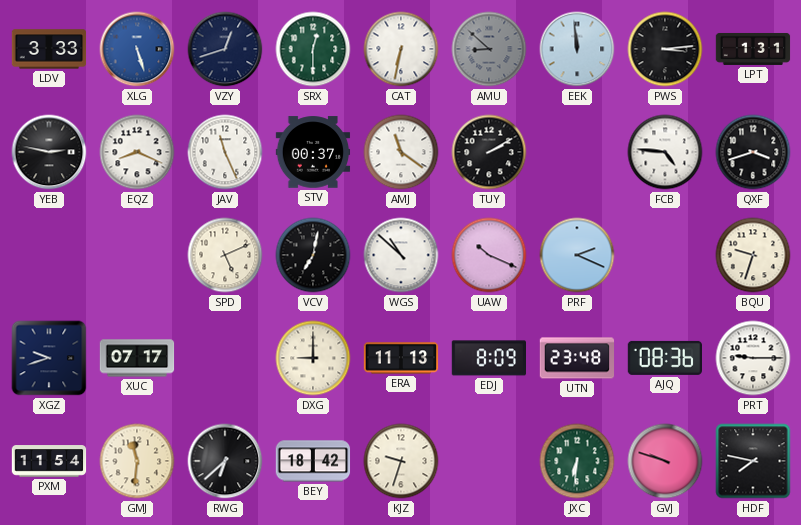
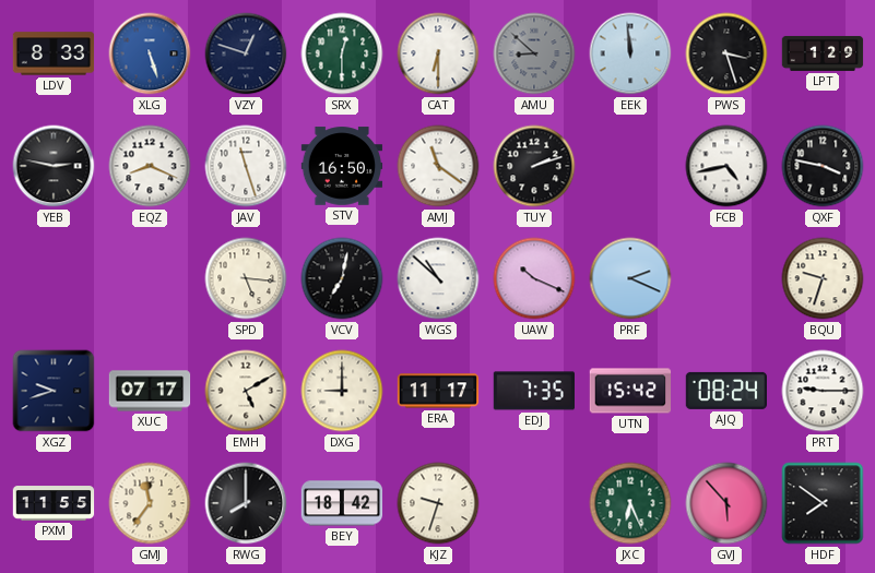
LDV: 3:33 -> 8:33 (54, 53)
VZY: 12:42 -> 12:48 (246, 53)
CAT: 6:32 -> 6:30 (438, 53)
PWS: 3:14 -> 3:27 (726, 53)
LPT: 1:31 -> 1:29 (823, 53)
JAV: 11:26 -> 11:27 (246, 166)
STV: 00:37 -> 16:50 (342, 166)
TUY: 2:10 -> 2:12 (534, 166)
FCB: 4:46 -> 4:43 (726, 166)
QXF: 3:42 -> 3:47 (823, 166)
SPD: 5:11 -> 5:16 (246, 278)
EMH: none -> 5:10 (246, 391)
ERA: 11:13 -> 11:17 (438, 391)
EDJ: 8:09 -> 7:35 (533, 391)
UTN: 23:48 -> 15:42 (630, 391)
AJQ: 08:36 -> 08:24 (726, 391)
PXM: 11:54 -> 11:55 (54, 503)
GMJ: 11:31 -> 11:36 (150, 503)
RWG: 6:38 -> 8:00 (246, 503)
JXC: 6:31 -> 6:26 (630, 503)
GVJ: 9:48 -> 5:53 (726, 503)
HDF: 7:47 -> 7:51 (823, 503)
